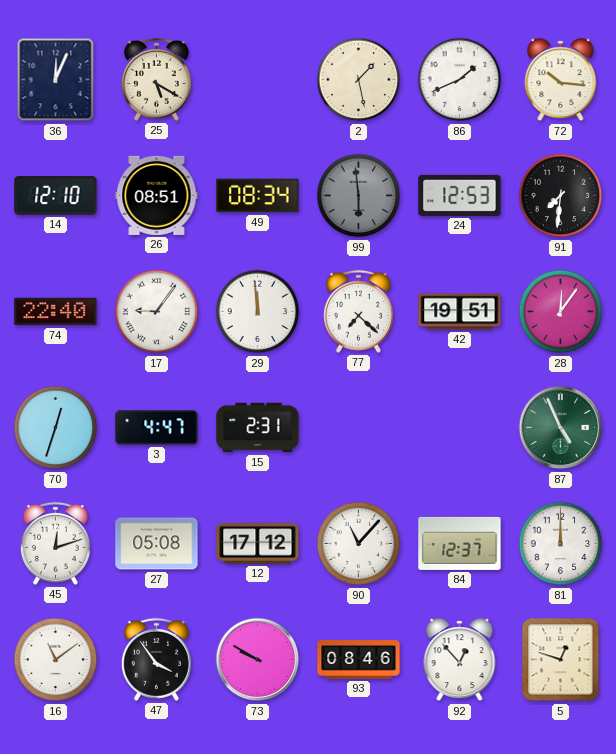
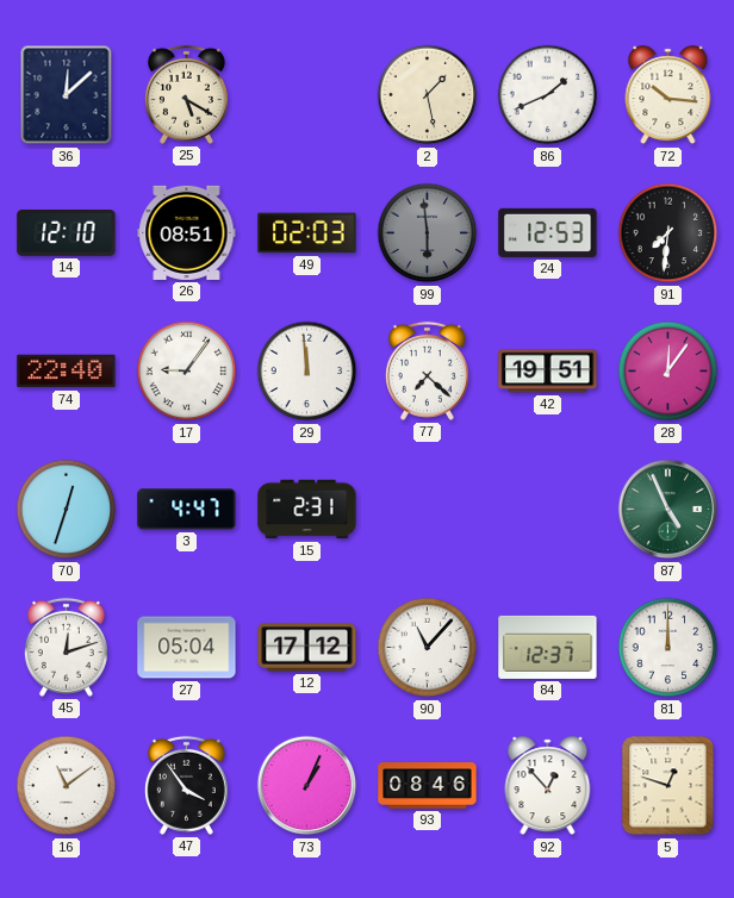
36: 12:04 -> 12:08 (67, 95)
49: 08:34 -> 02:03 (307, 233)
27: 05:08 -> 05:04 (187, 648)
73: 9:50 -> 1:04 (307, 786)
